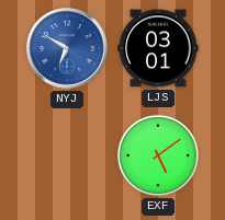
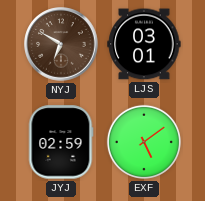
NYJ dial: blue -> brown (61, 44)
JYJ: none -> 02:59 (61, 142)
